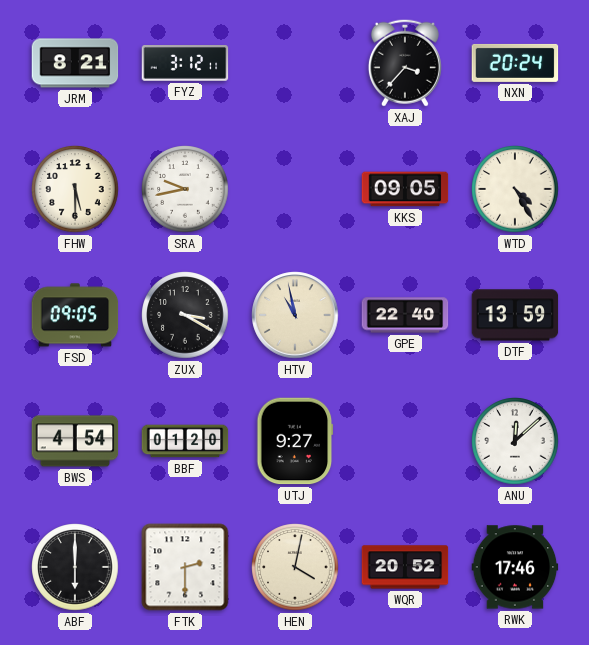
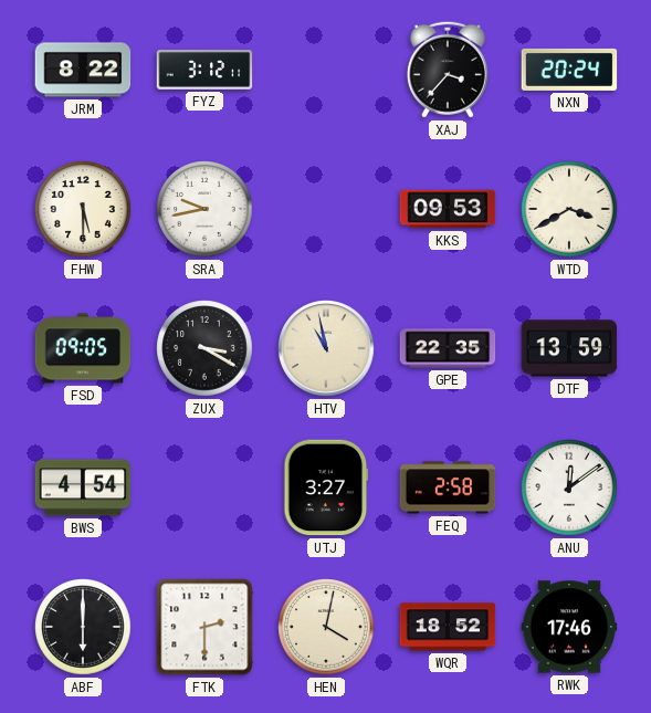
JRM: 8:21 -> 8:22 (83, 70)
KKS: 09:05 -> 09:53 (448, 209)
WTD: 4:25 -> 3:40 (569, 209)
GPE: 22:40 -> 22:35 (448, 348)
BBF: 01:20 -> none (185, 441)
UTJ: 9:27 -> 3:27 (326, 487)
FEQ: none -> 2:58 (448, 487)
ANU: 12:08 -> 12:09 (569, 487)
WQR: 20:52 -> 18:52 (448, 627)
